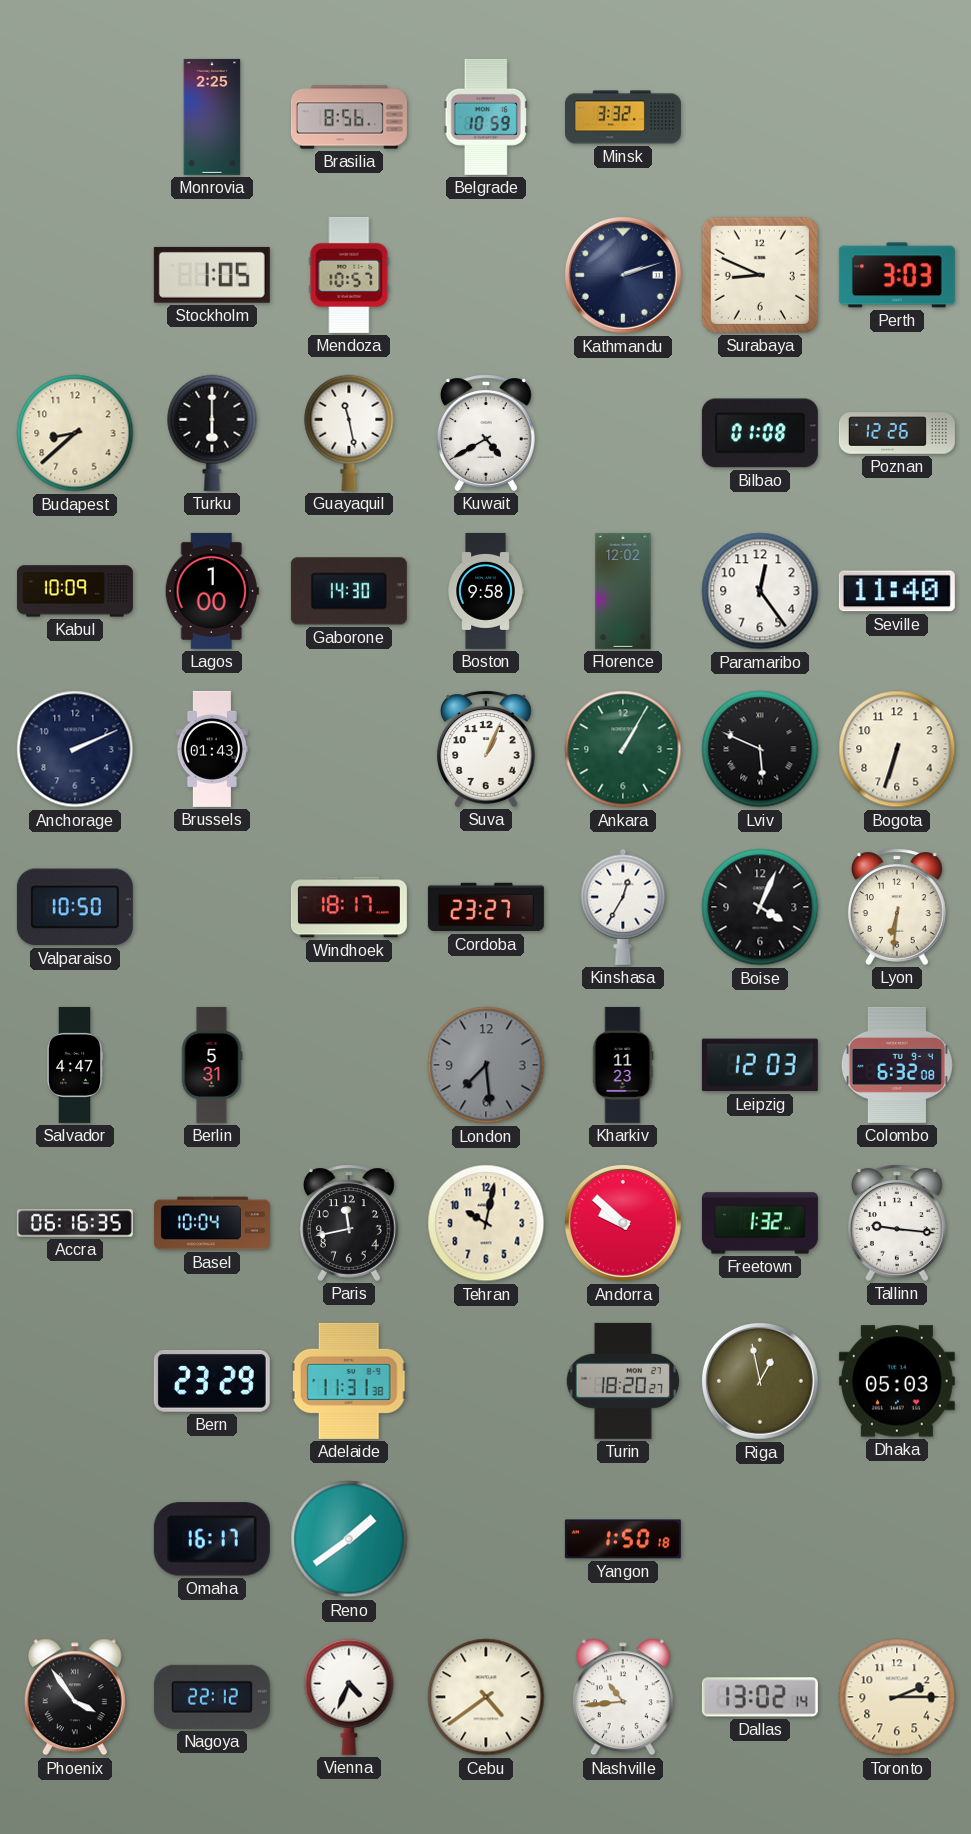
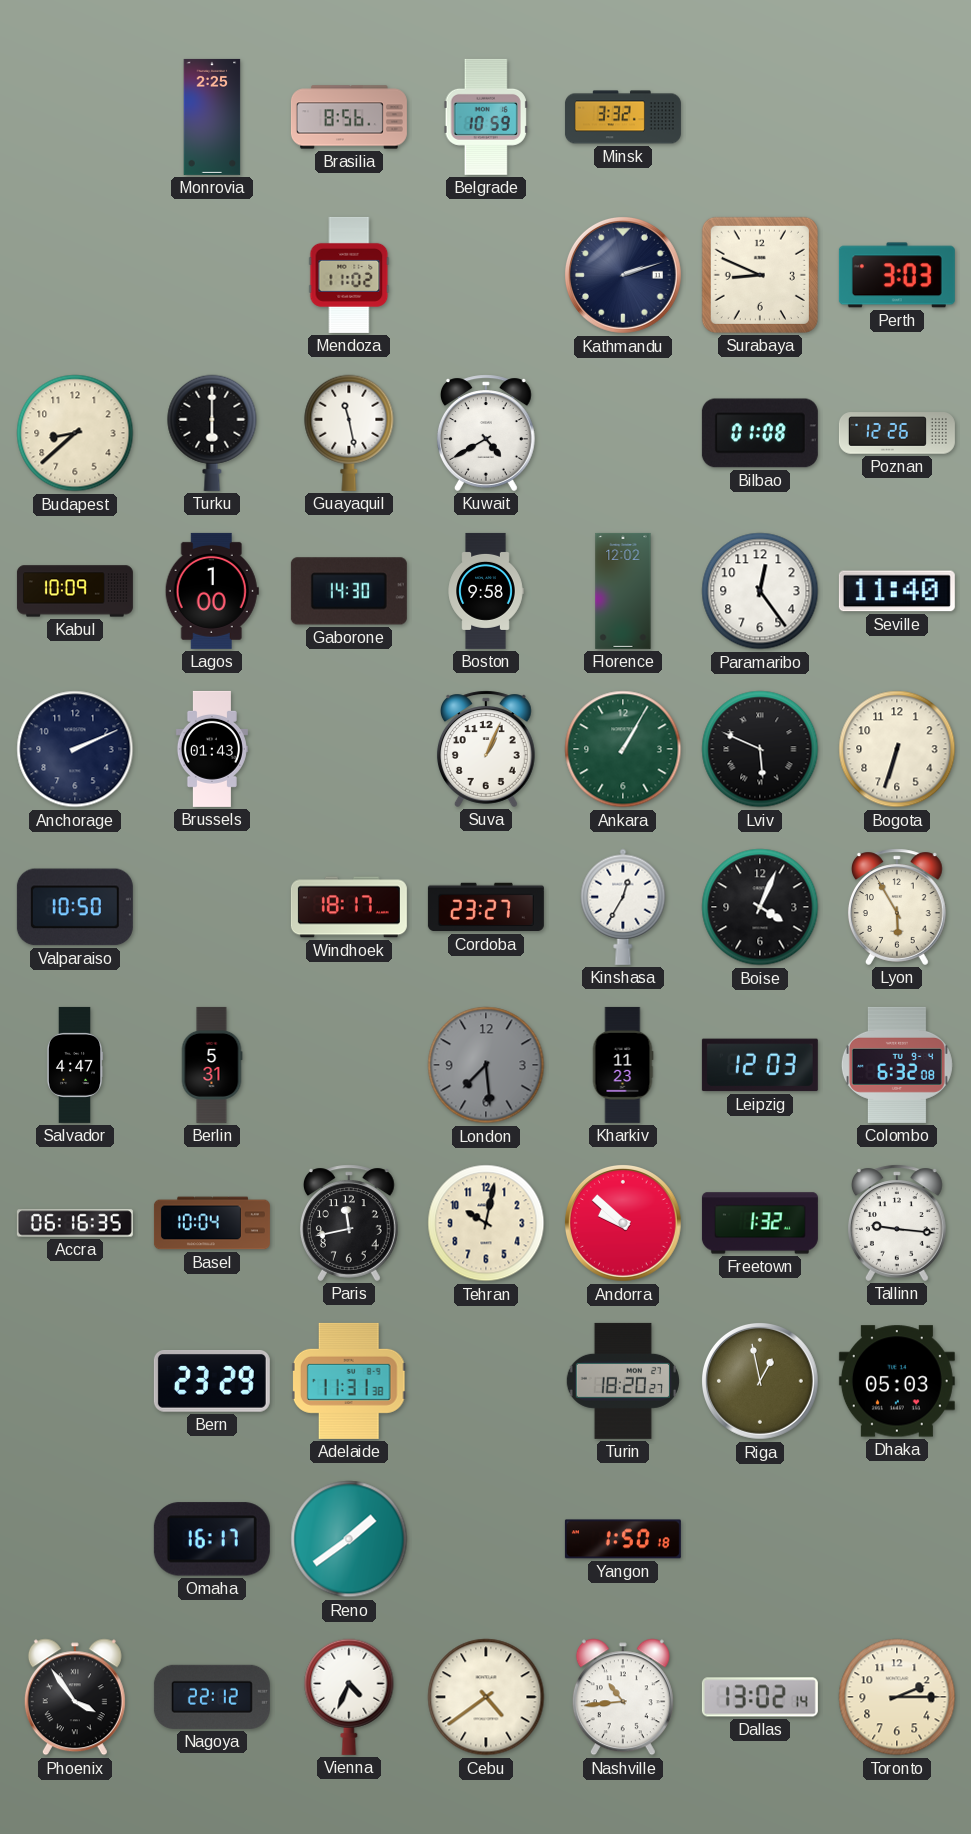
Stockholm: 1:05 -> none (212, 275)
Mendoza: 10:57 -> 11:02 (349, 275)
Lyon: 6:31 -> 5:55 (897, 907)
